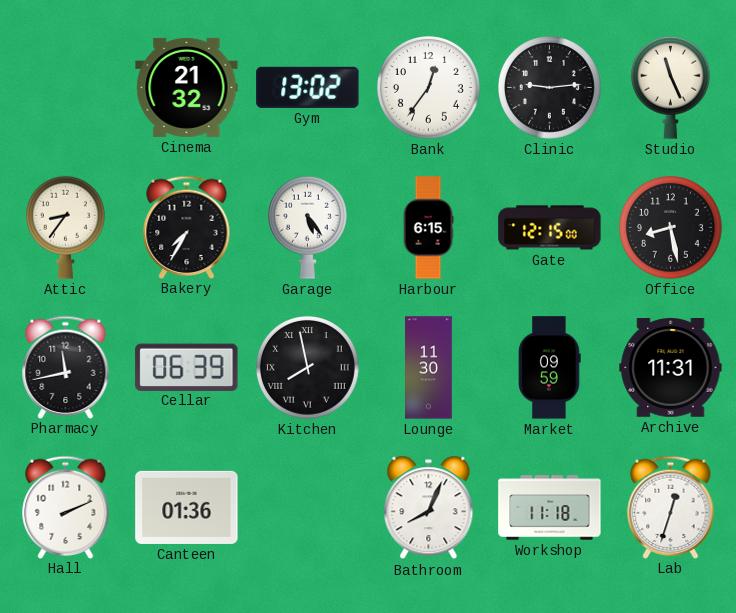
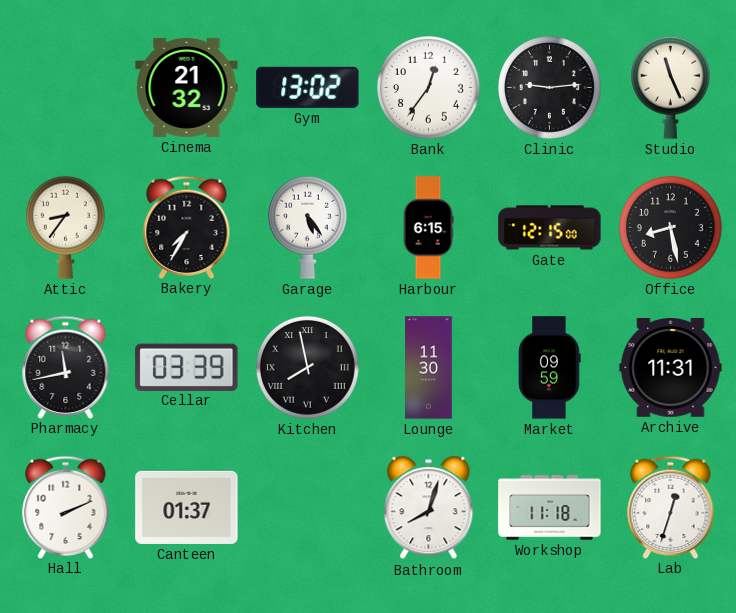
Cellar: 06:39 -> 03:39 (187, 367)
Canteen: 01:36 -> 01:37 (187, 507)
Bathroom: 8:04 -> 8:03 (429, 508)
